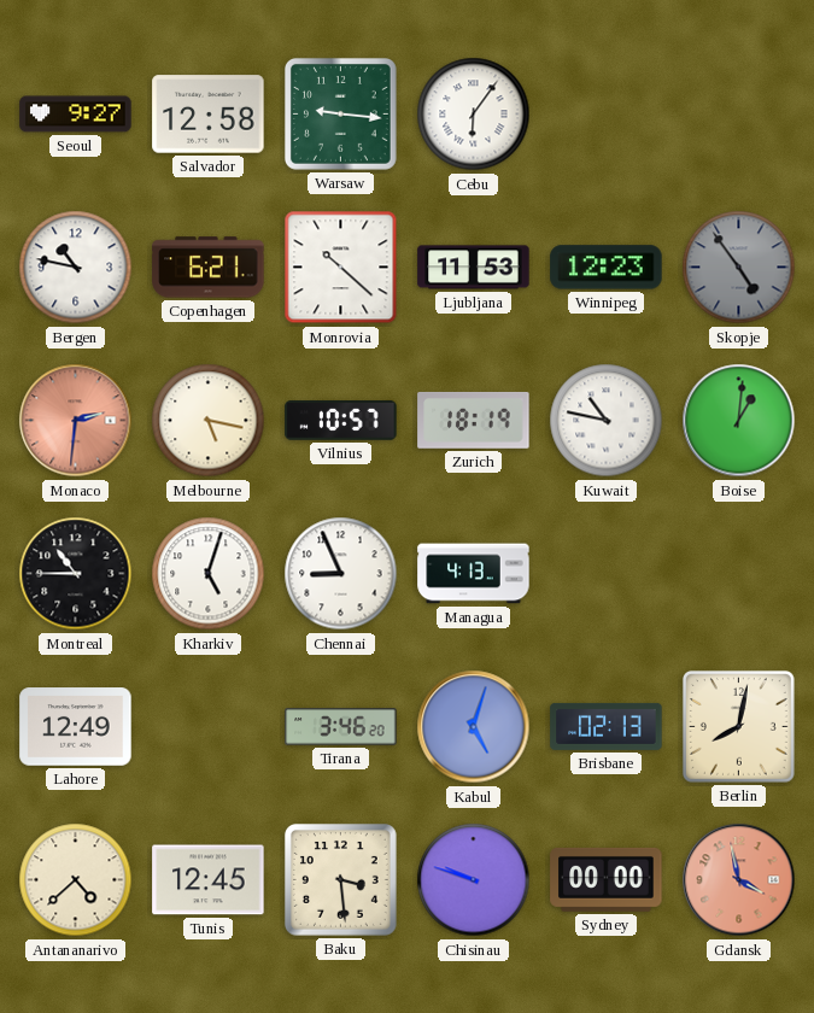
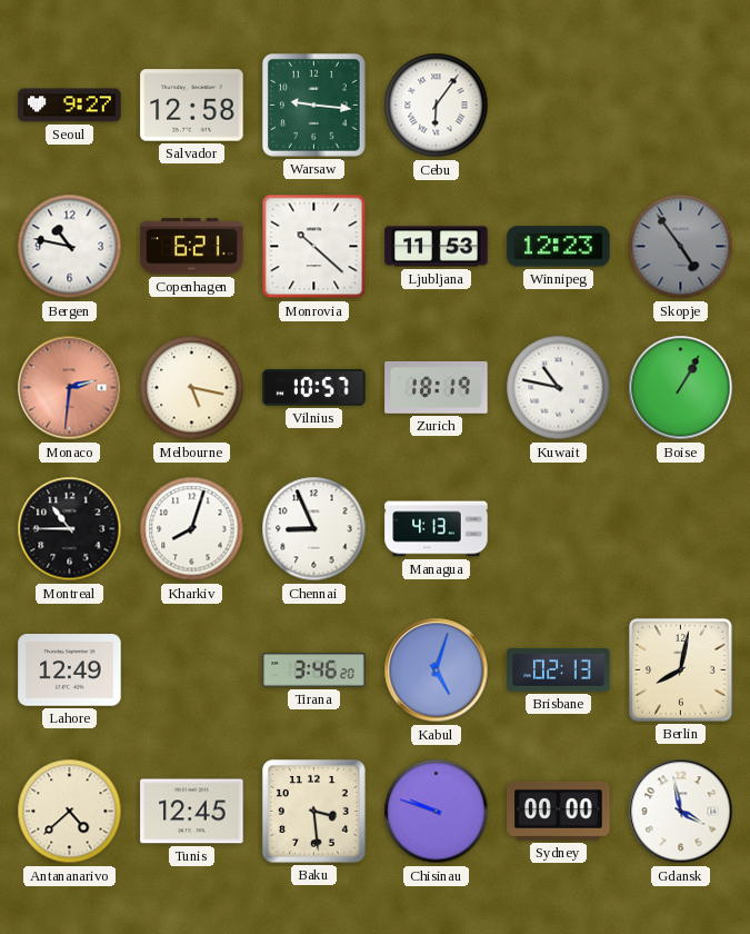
Boise: 1:01 -> 1:05 (681, 388)
Kharkiv: 5:03 -> 8:03 (192, 529)
Gdansk dial: salmon -> white (681, 812)
